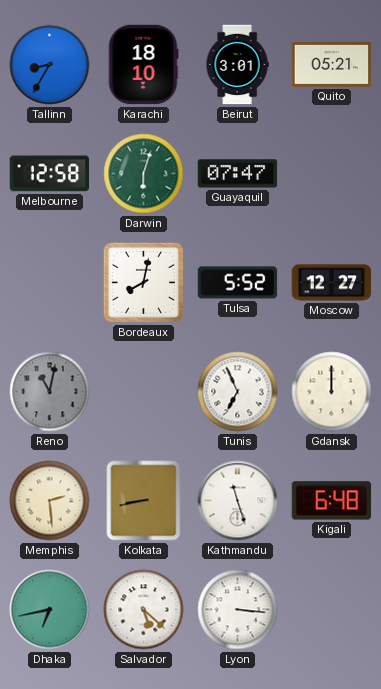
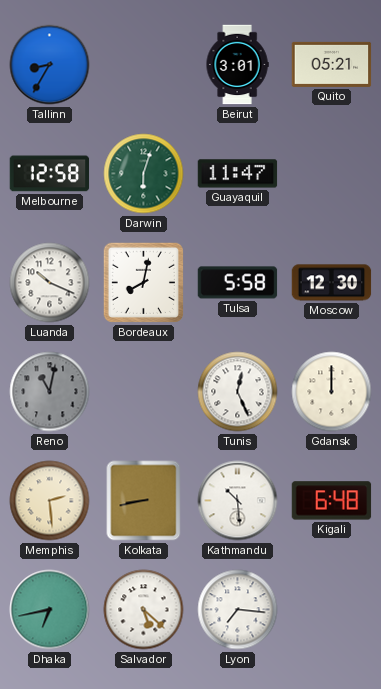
Karachi: 18:10 -> none (143, 65)
Guayaquil: 07:47 -> 11:47 (238, 174)
Luanda: none -> 10:19 (50, 283)
Tulsa: 5:52 -> 5:58 (238, 283)
Moscow: 12:27 -> 12:30 (332, 283)
Tunis: 6:56 -> 12:26 (238, 392)
Kathmandu: 11:27 -> 10:29 (238, 501)
Lyon: 3:16 -> 7:16 (238, 610)
